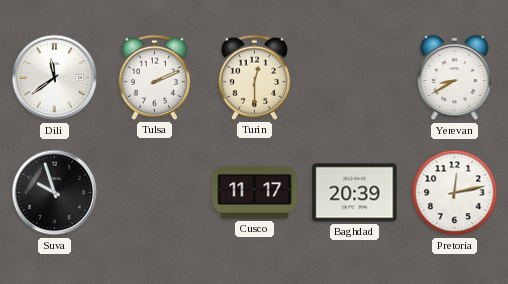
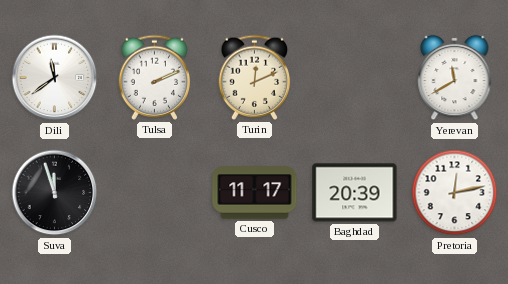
Turin: 12:30 -> 12:11 (255, 77)
Yerevan: 8:40 -> 11:40 (455, 78)
Suva: 9:57 -> 11:57 (55, 193)
